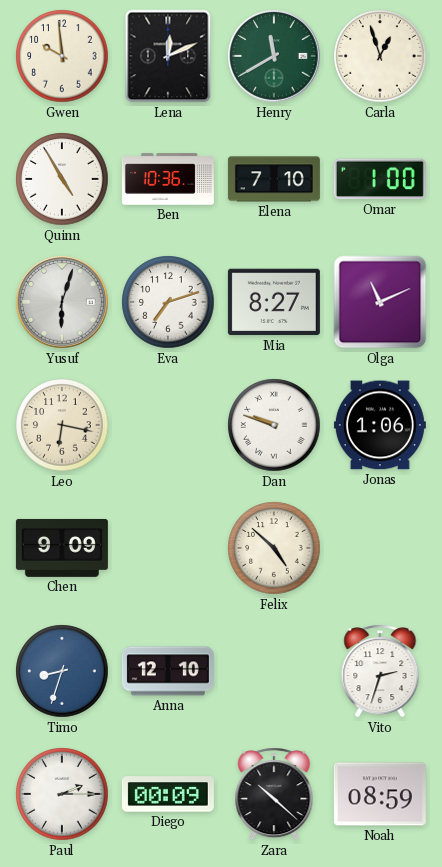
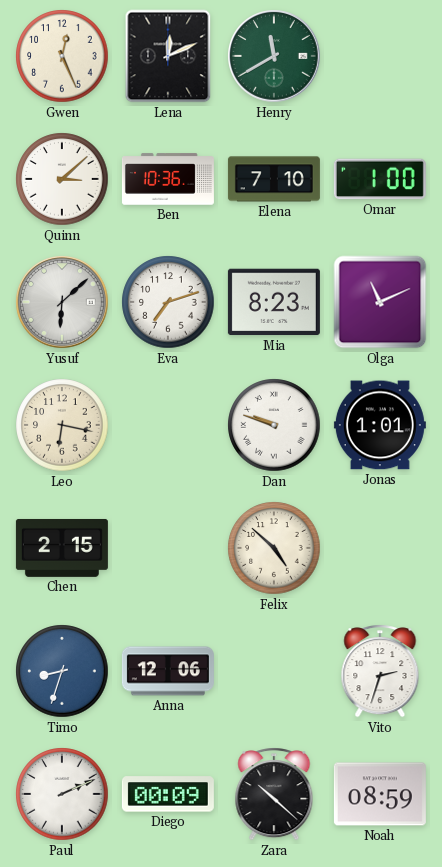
Gwen: 9:59 -> 12:26 (62, 56)
Carla: 12:57 -> none (380, 56)
Quinn: 4:55 -> 3:08 (62, 179)
Yusuf: 6:03 -> 6:08 (62, 302)
Mia: 8:27 -> 8:23 (274, 302)
Jonas: 1:06 -> 1:01 (380, 425)
Chen: 9:09 -> 2:15 (62, 548)
Anna: 12:10 -> 12:06 (168, 671)
Paul: 2:15 -> 2:11 (62, 794)
